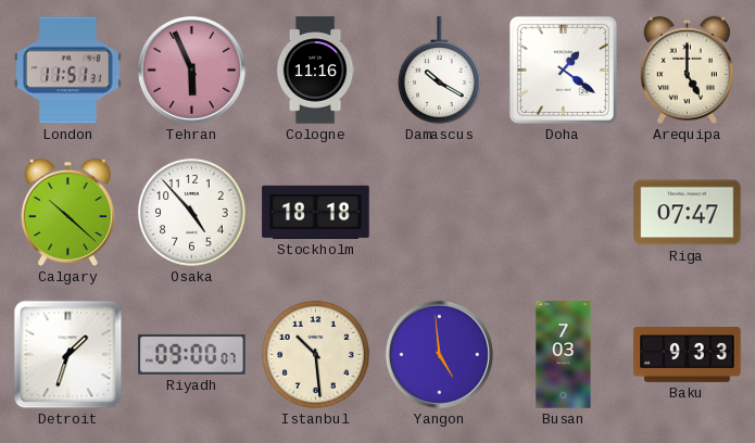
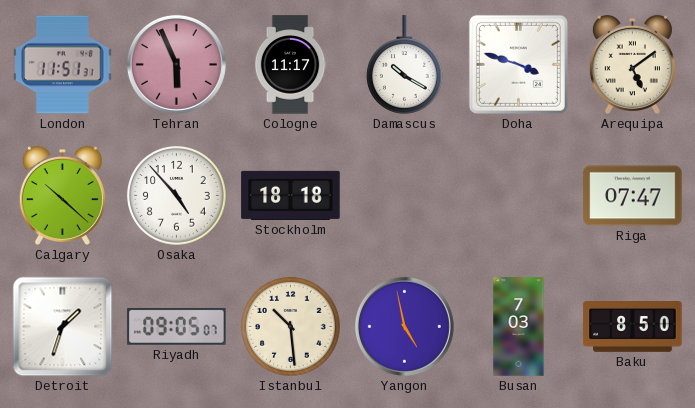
Cologne: 11:16 -> 11:17 (290, 65)
Doha: 1:21 -> 3:48 (518, 64)
Arequipa: 5:00 -> 5:09 (632, 65)
Riyadh: 09:00 -> 09:05 (177, 326)
Yangon: 4:59 -> 4:58 (404, 326)
Baku: 9:33 -> 8:50 (633, 327)
